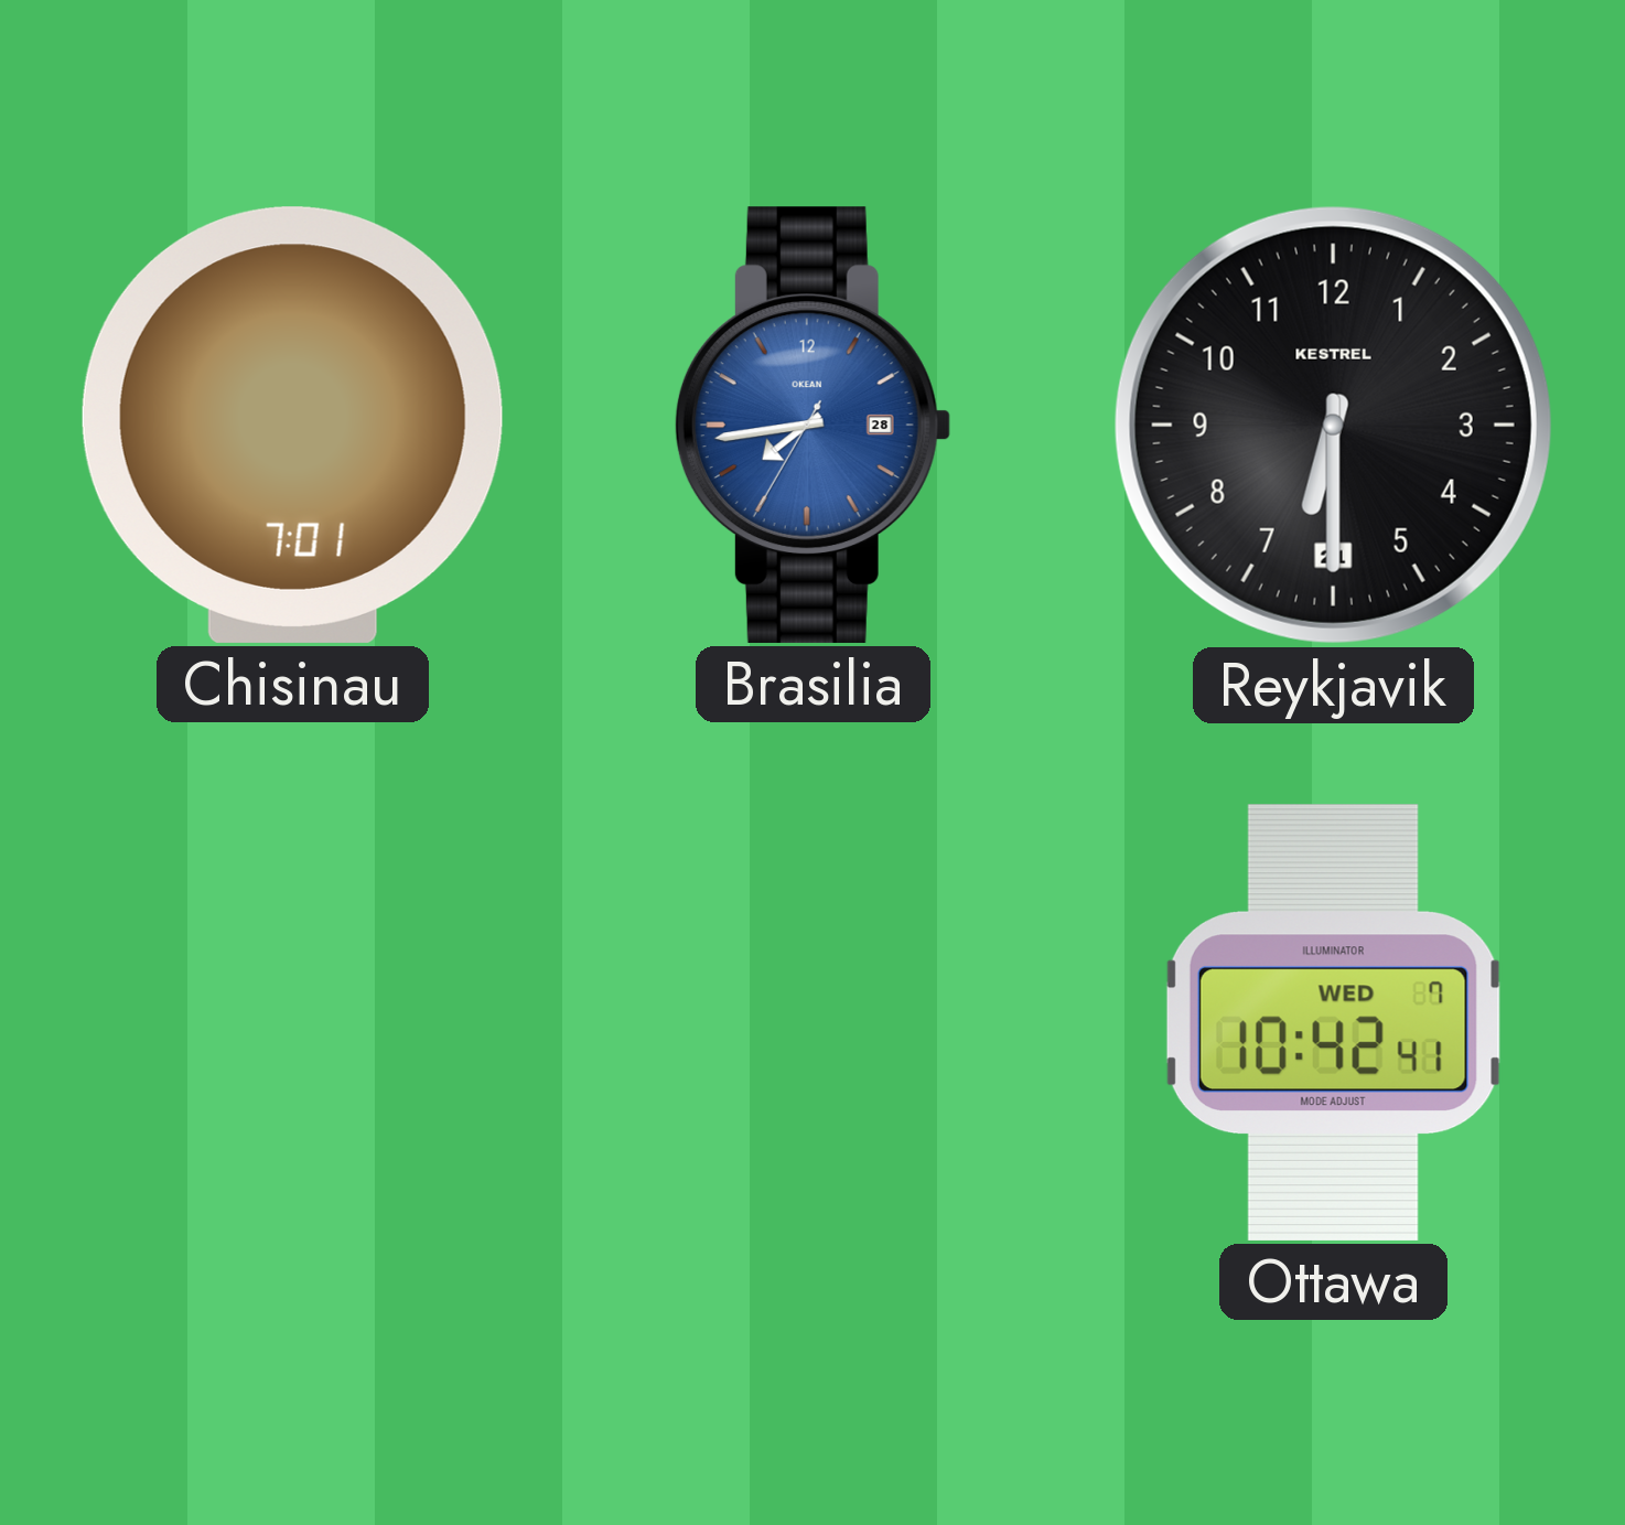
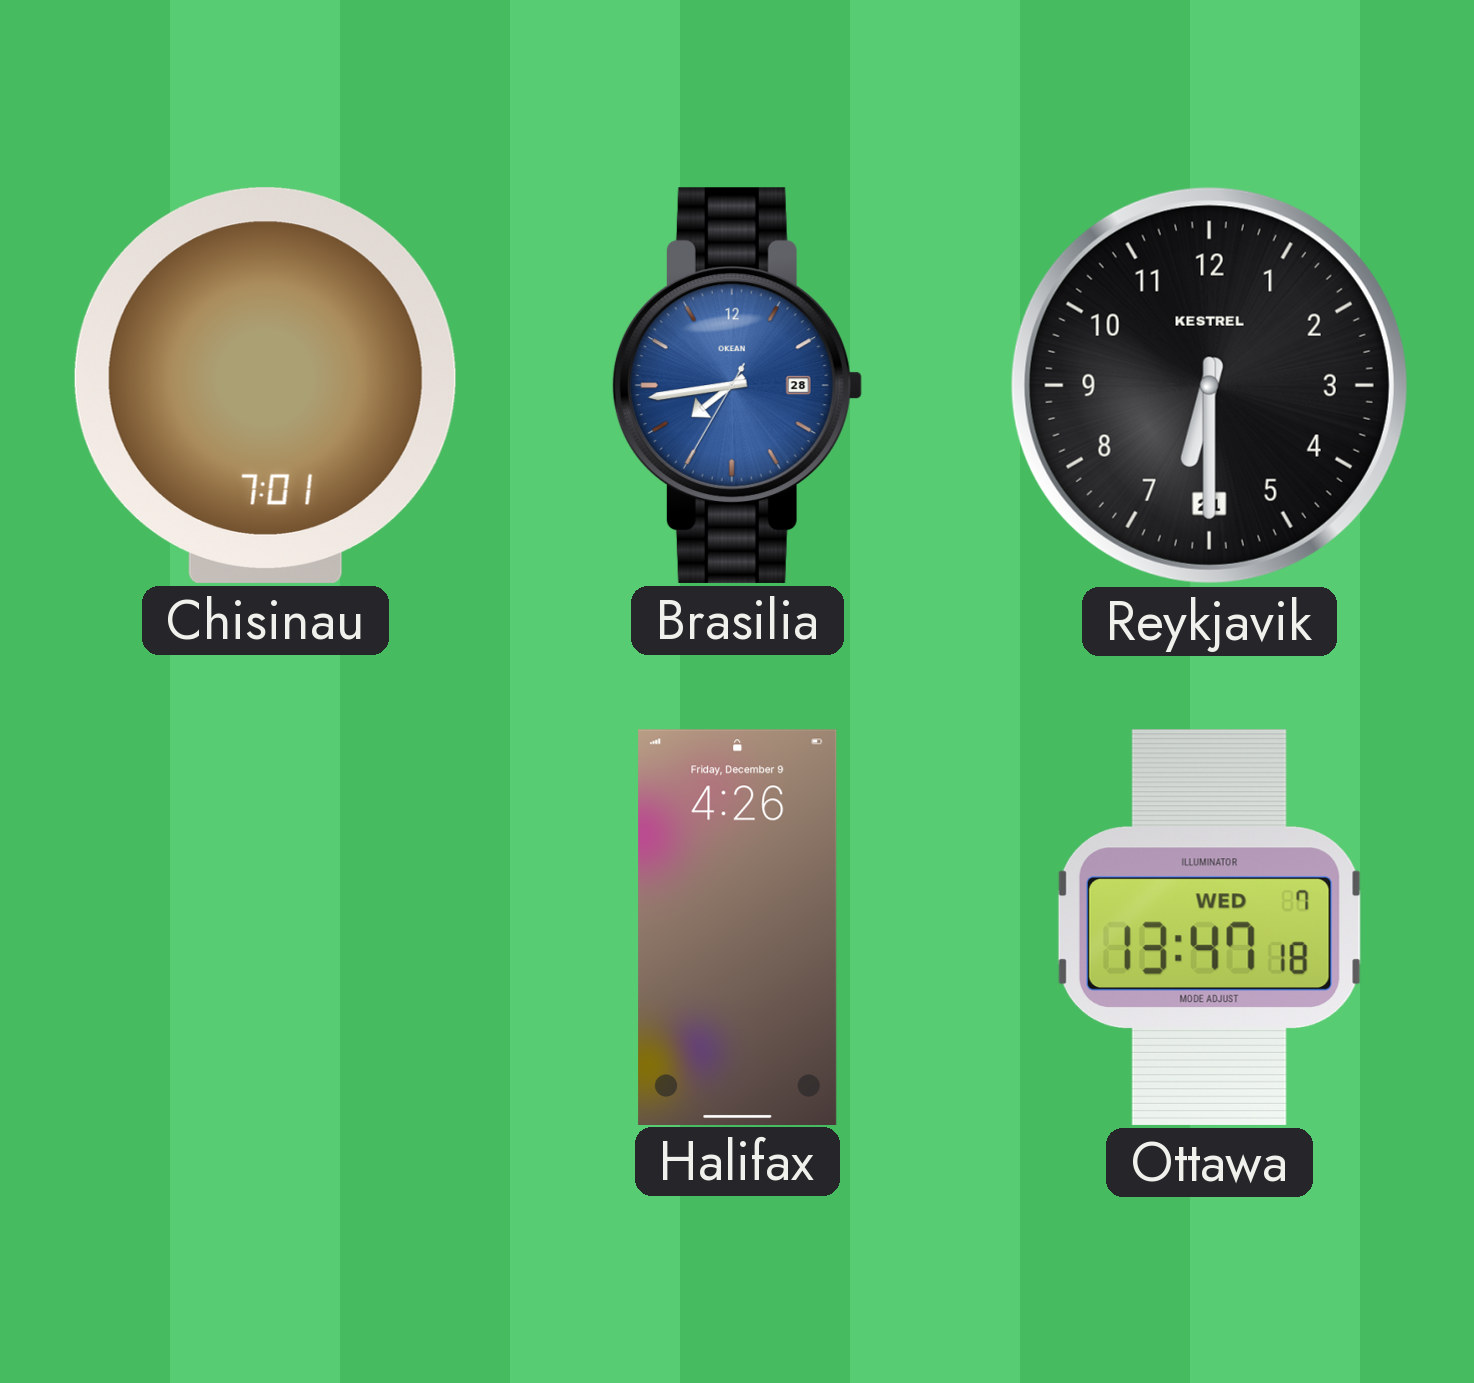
Halifax: none -> 4:26 (738, 927)
Ottawa: 10:42 -> 13:47 (1209, 927)
